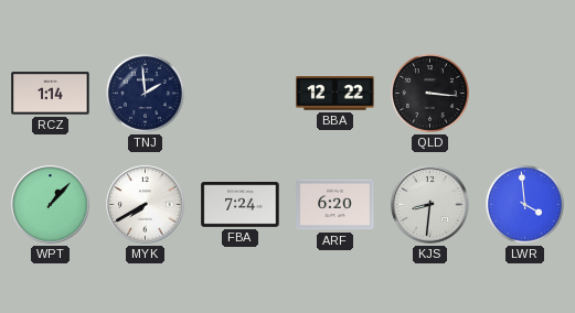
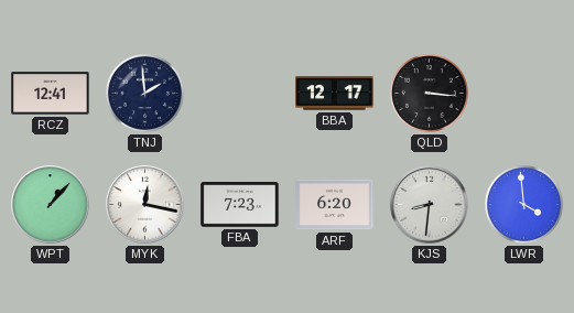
RCZ: 1:14 -> 12:41 (51, 94)
BBA: 12:22 -> 12:17 (335, 94)
MYK: 7:40 -> 12:17 (145, 205)
FBA: 7:24 -> 7:23 (240, 205)
